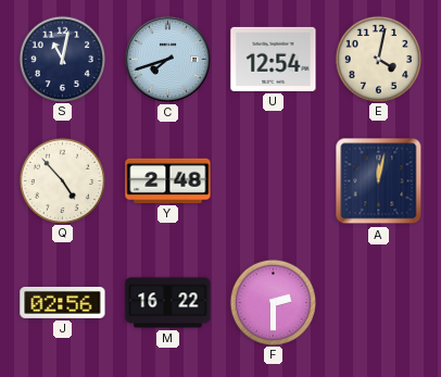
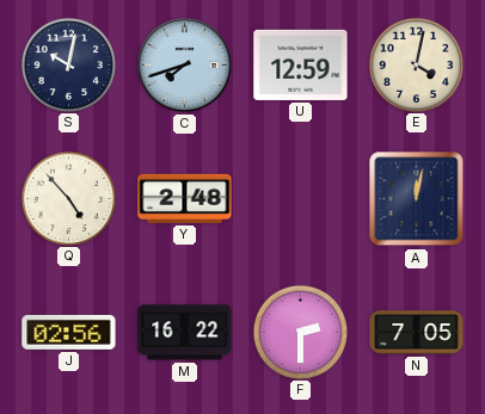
S: 11:02 -> 10:02 (68, 64)
U: 12:54 -> 12:59 (301, 64)
N: none -> 7:05 (417, 333)
